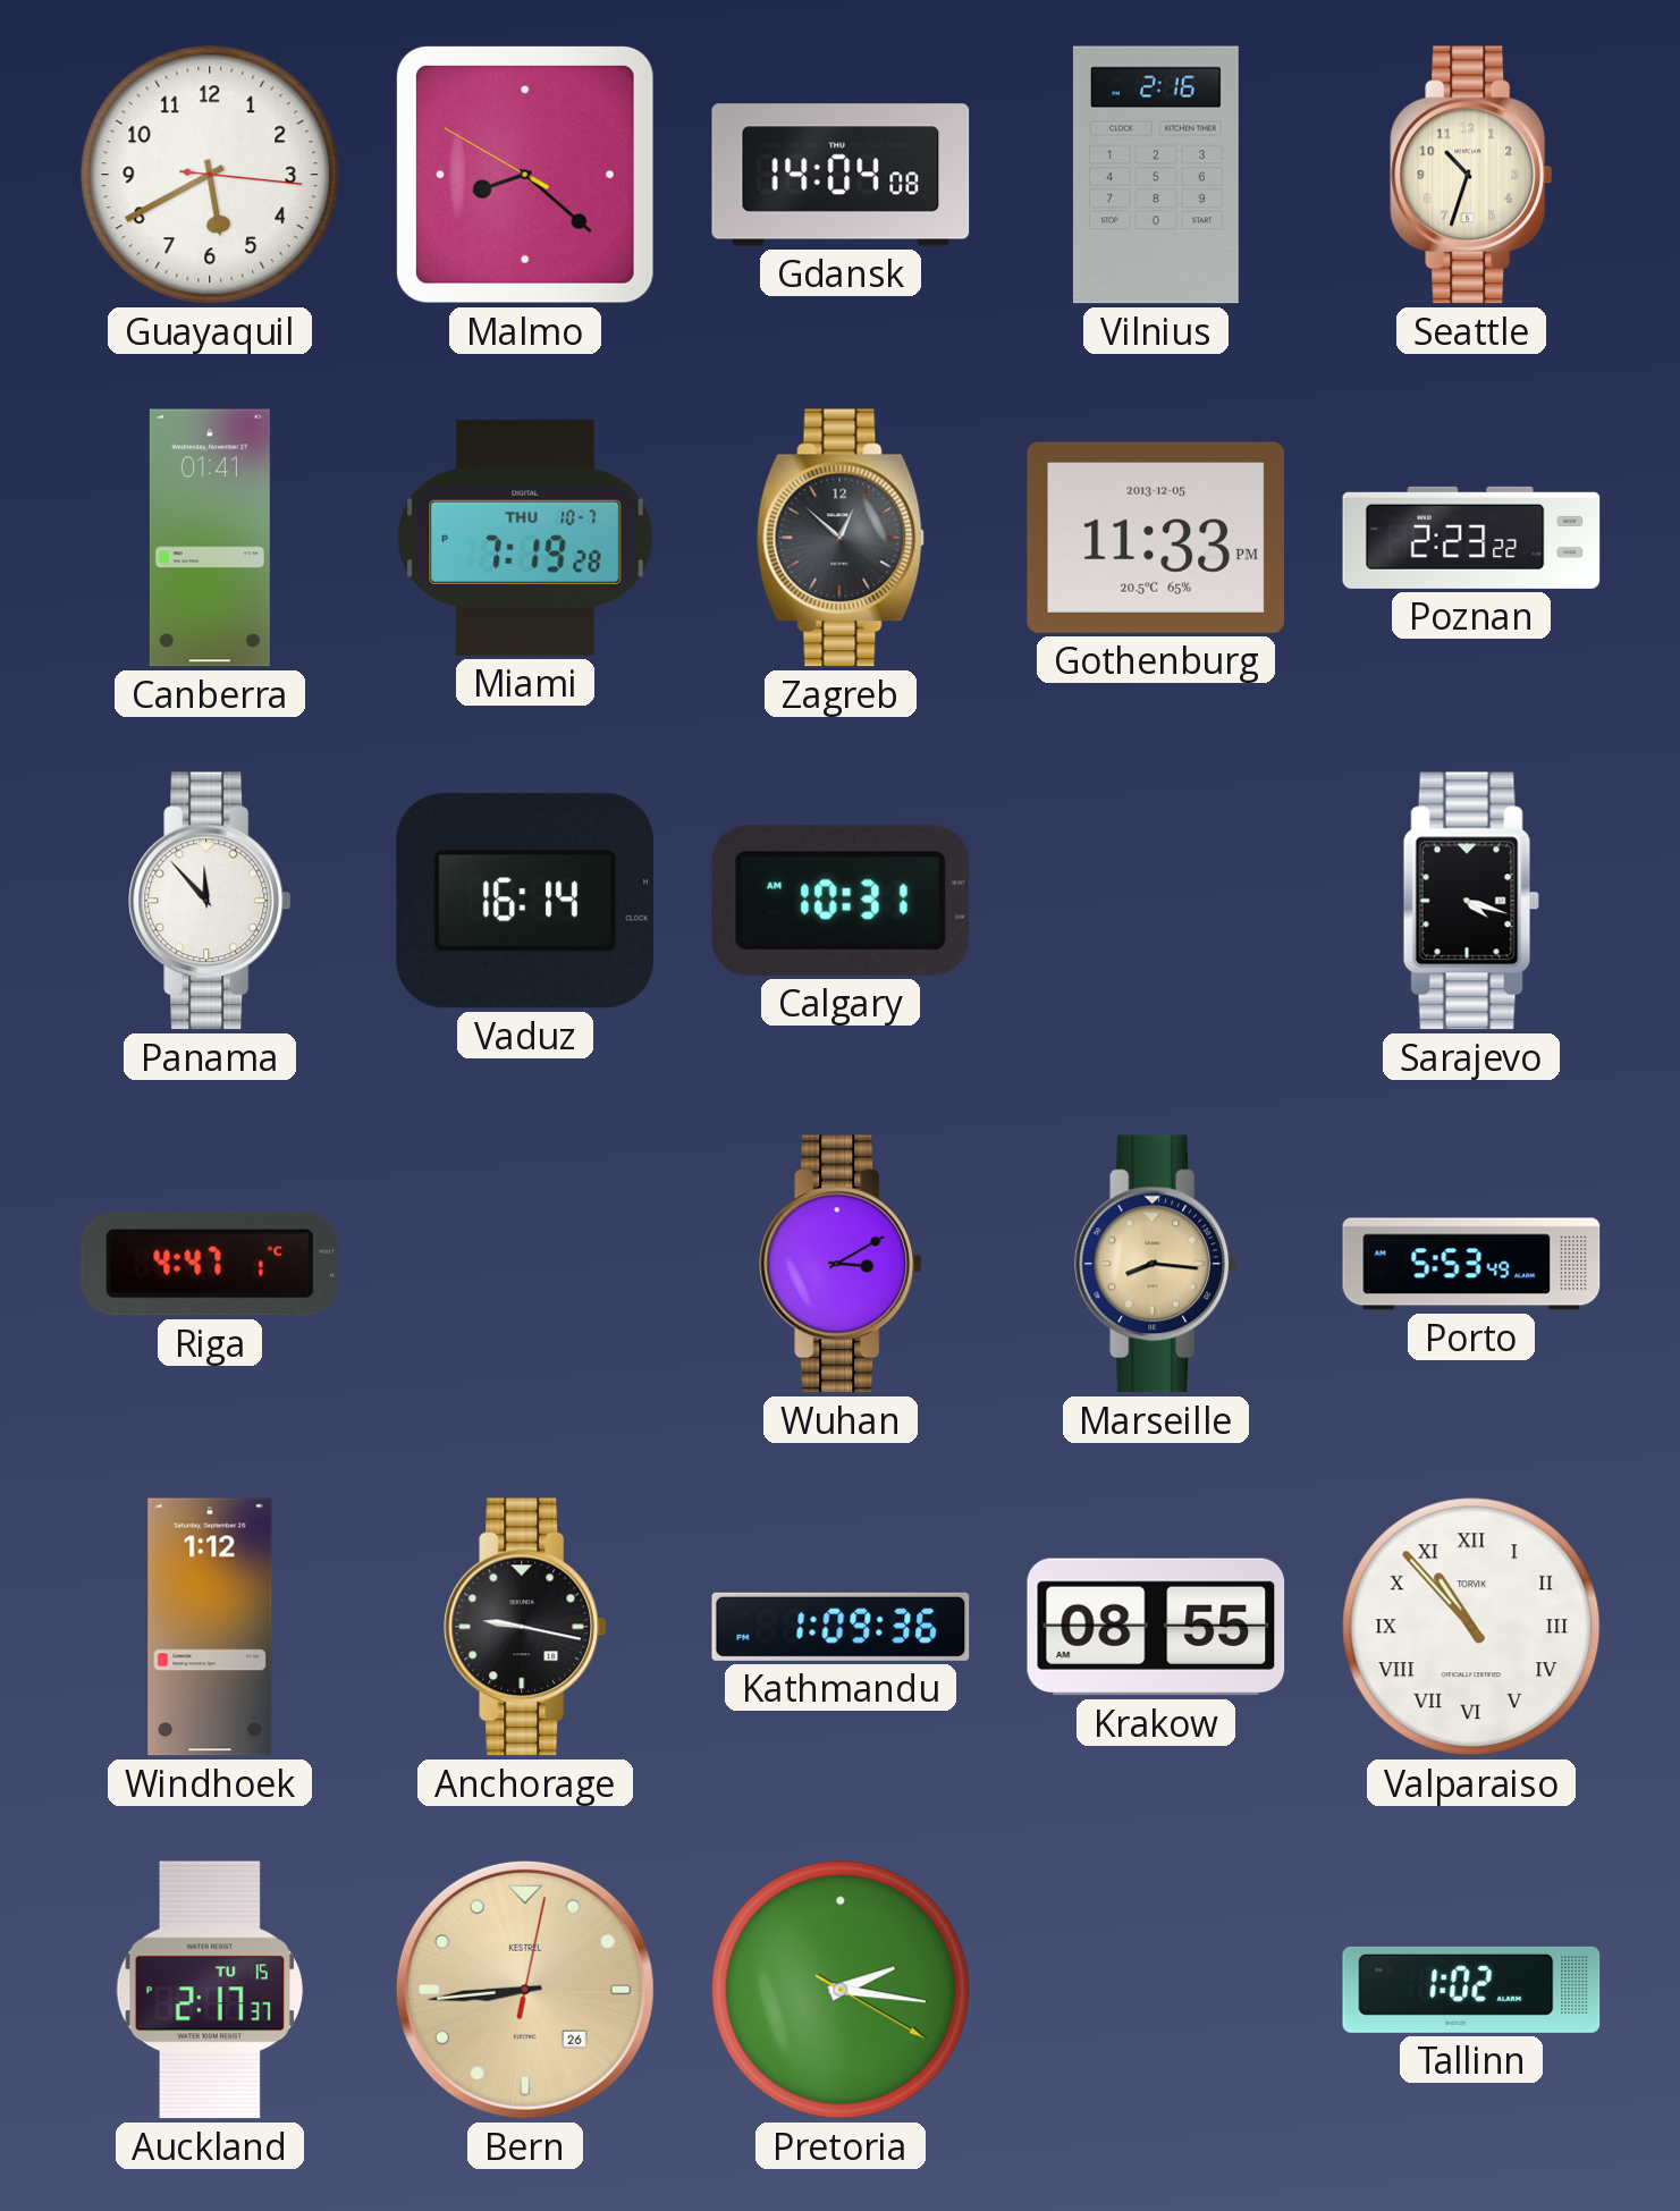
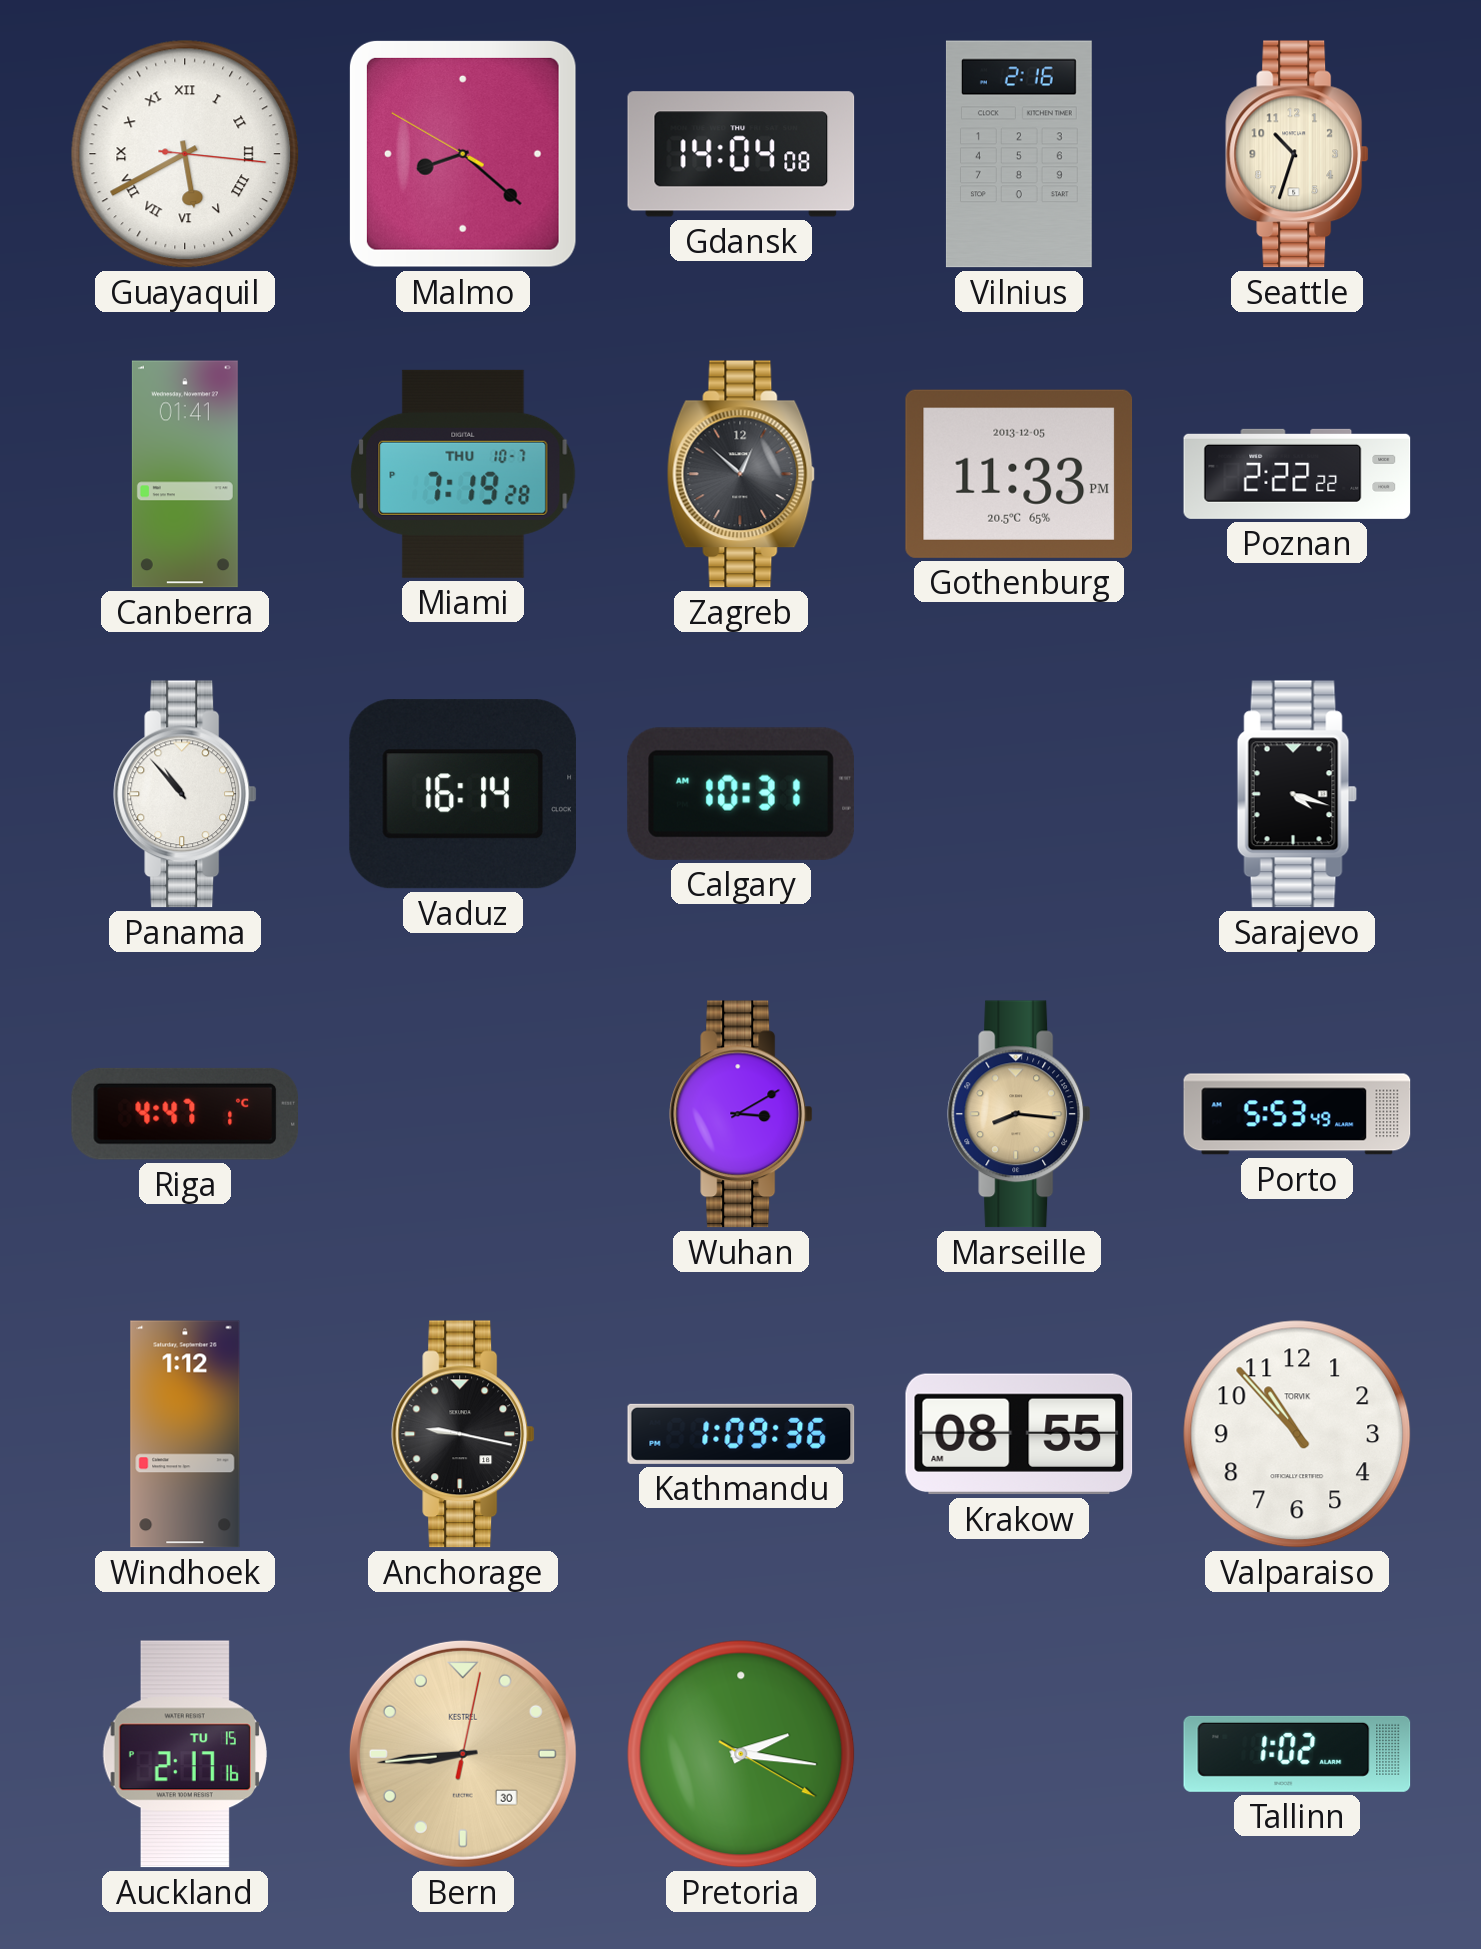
Guayaquil numerals: Arabic -> Roman (185, 154)
Poznan: 2:23 -> 2:22 (1297, 474)
Panama: 11:53 -> 10:53 (185, 794)
Valparaiso numerals: Roman -> Arabic (1297, 1434)
Auckland: 2:17:37 -> 2:17:16 (185, 1754)
Bern date: 26 -> 30 (463, 1754)
